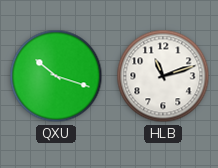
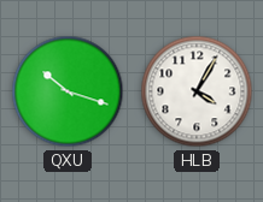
HLB: 11:12 -> 4:05 (197, 91)
